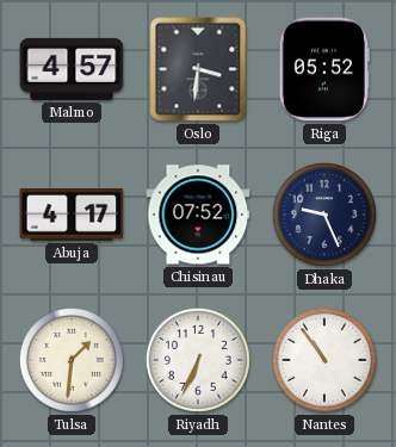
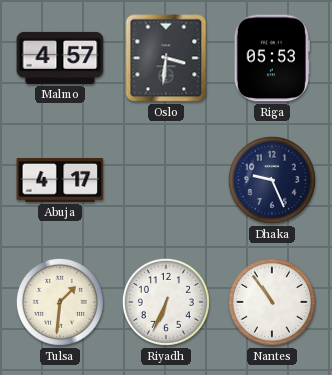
Riga: 05:52 -> 05:53 (272, 58)
Chisinau: 07:52 -> none (198, 215)
